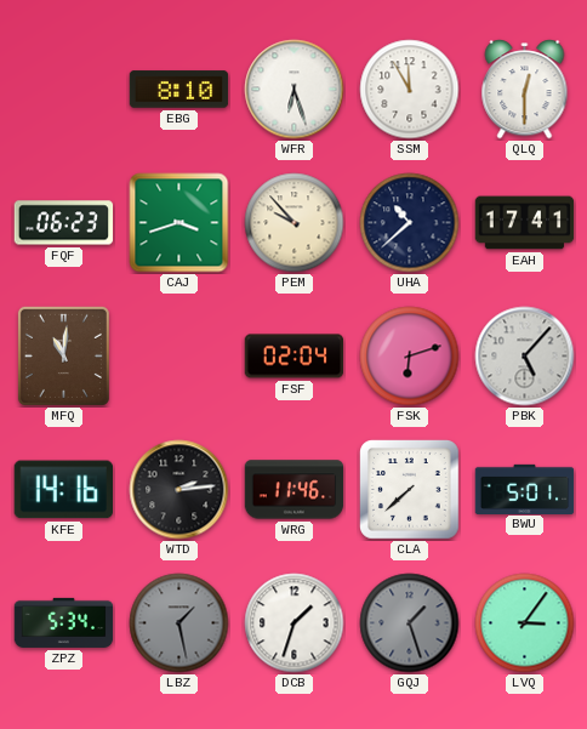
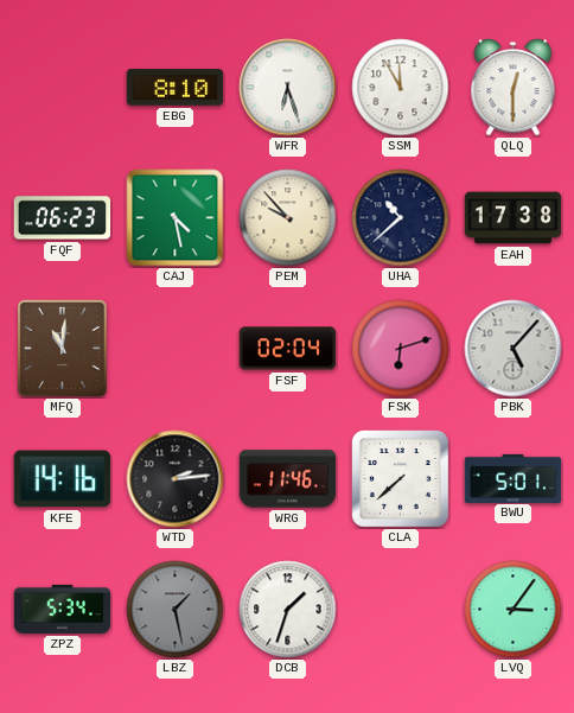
CAJ: 3:42 -> 4:28 (176, 218)
EAH: 17:41 -> 17:38 (514, 218)
GQJ: 1:27 -> none (410, 623)
